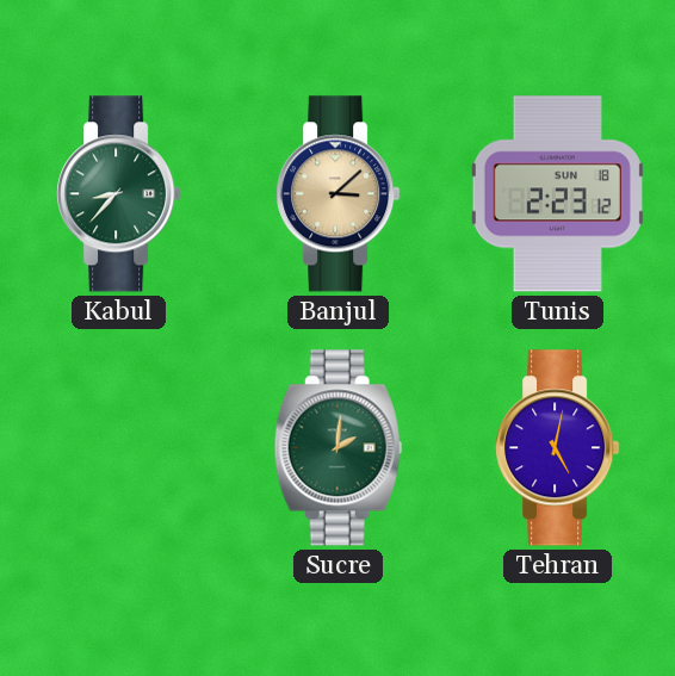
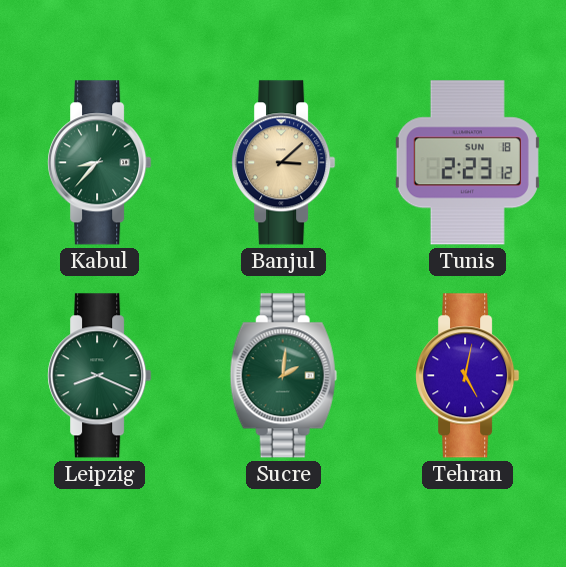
Leipzig: none -> 8:19 (100, 376)
